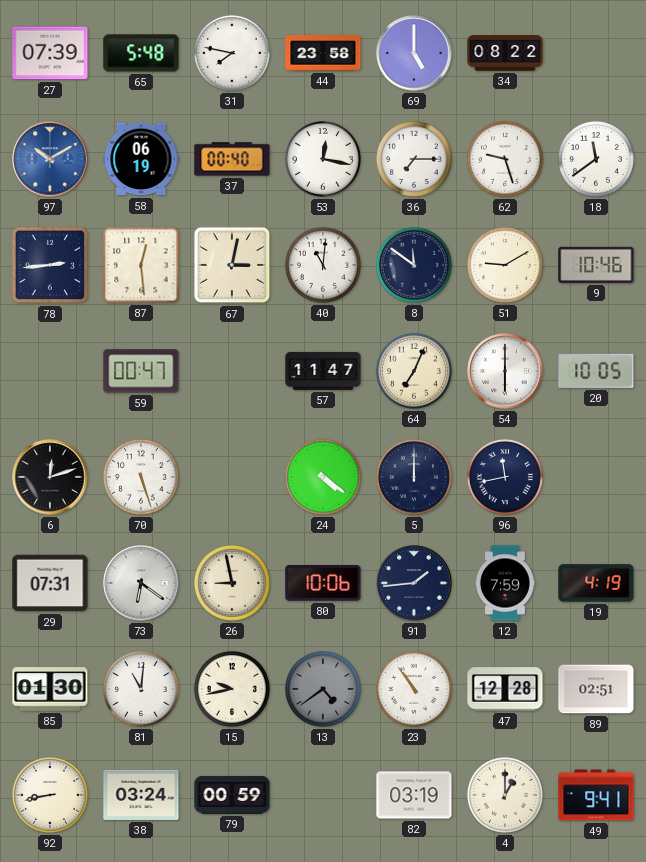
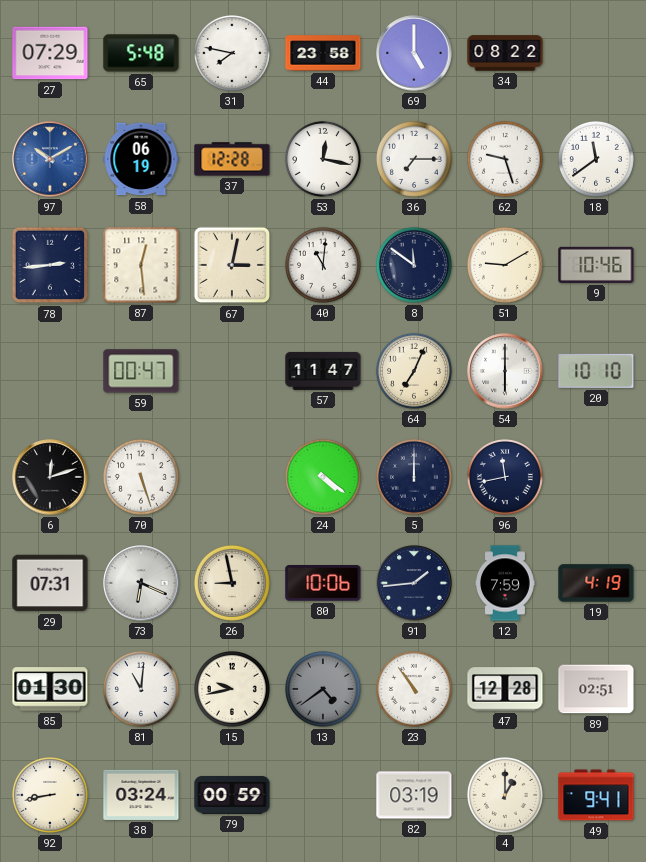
27: 07:39 -> 07:29 (50, 53)
37: 00:40 -> 12:28 (232, 159)
20: 10:05 -> 10:10 (596, 371)
73: 6:21 -> 6:19 (141, 583)
